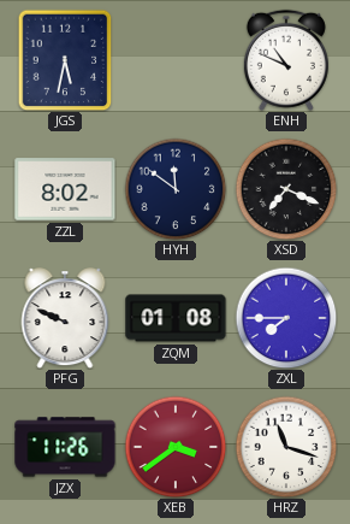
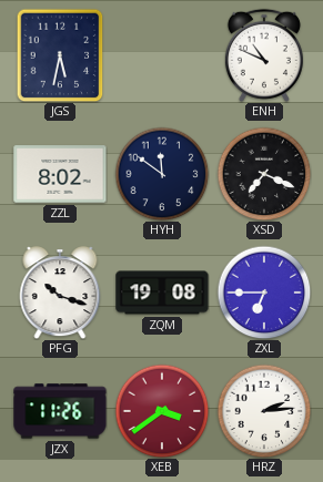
PFG: 9:49 -> 10:18 (60, 293)
ZQM: 01:08 -> 19:08 (162, 293)
ZXL: 7:45 -> 6:45 (264, 293)
HRZ: 11:18 -> 2:14 (264, 411)
